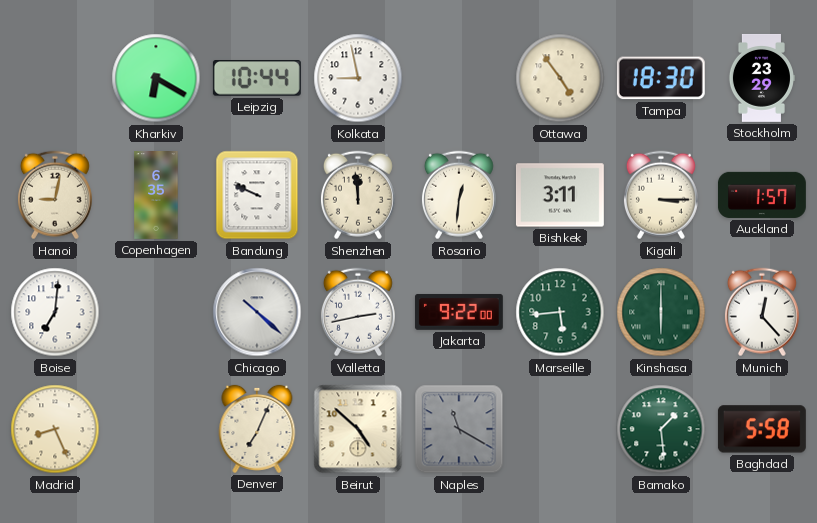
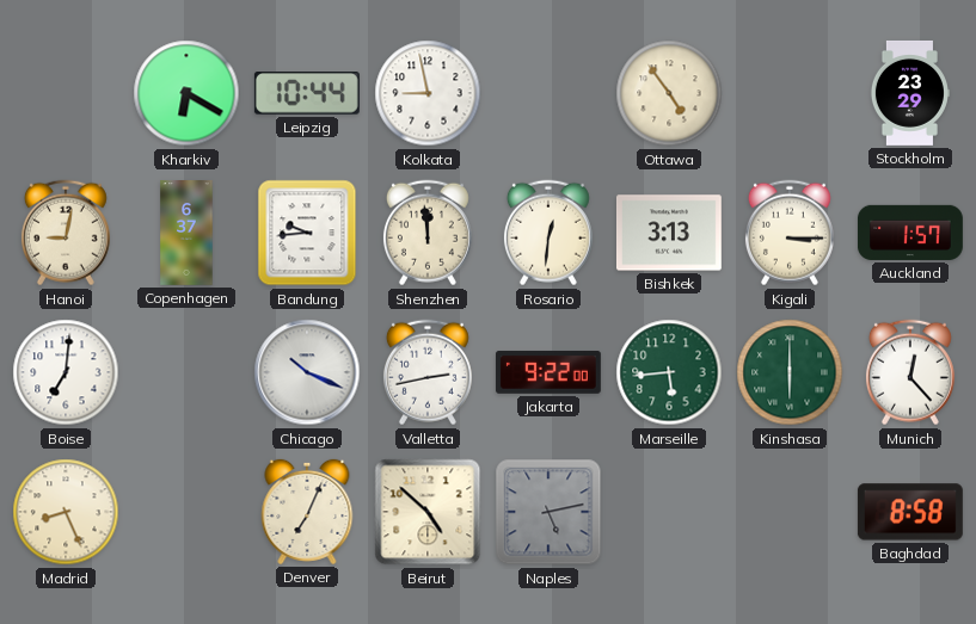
Tampa: 18:30 -> none (661, 78)
Copenhagen: 6:35 -> 6:37 (186, 234)
Bandung: 9:49 -> 9:44 (307, 233)
Bishkek: 3:11 -> 3:13 (669, 233)
Chicago: 10:22 -> 10:19 (307, 372)
Naples: 11:20 -> 5:13 (548, 512)
Bamako: 1:29 -> none (661, 429)
Baghdad: 5:58 -> 8:58 (910, 512)
